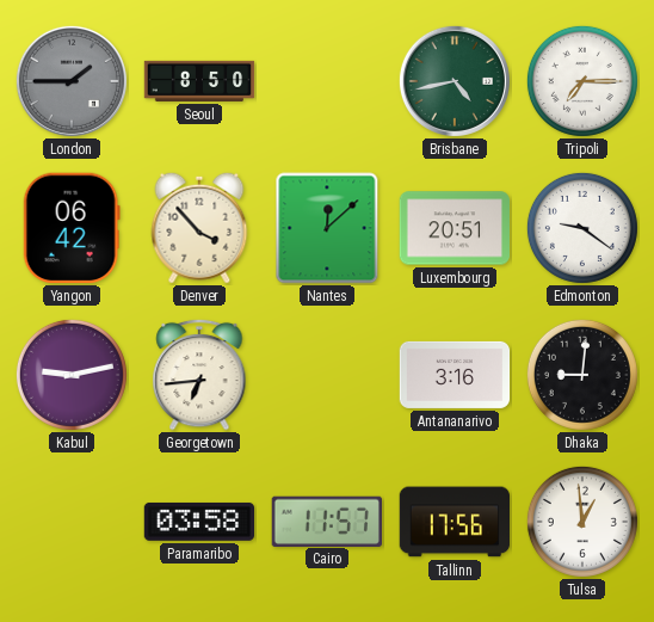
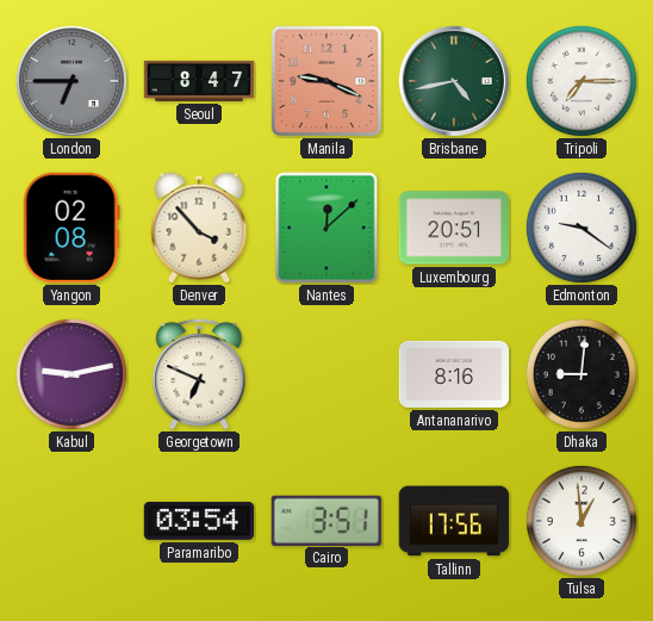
London: 1:45 -> 6:45 (71, 81)
Seoul: 8:50 -> 8:47 (199, 81)
Manila: none -> 9:19 (326, 80)
Yangon: 06:42 -> 02:08 (71, 228)
Georgetown: 6:44 -> 6:49 (199, 374)
Antananarivo: 3:16 -> 8:16 (454, 374)
Paramaribo: 03:58 -> 03:54 (199, 521)
Cairo: 11:57 -> 3:51 (326, 520)
